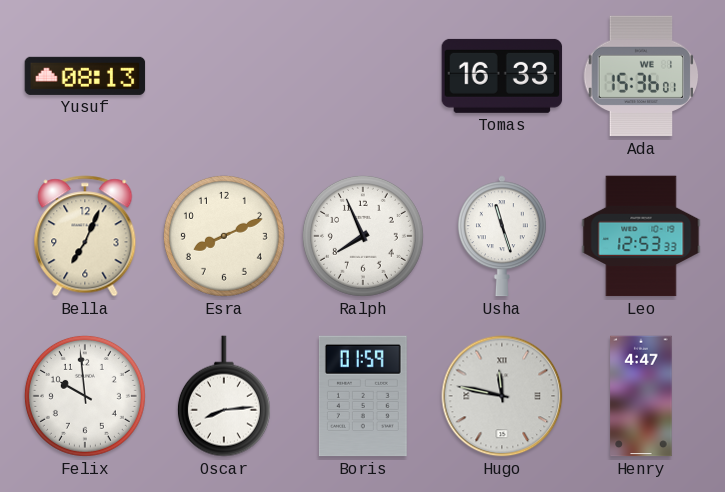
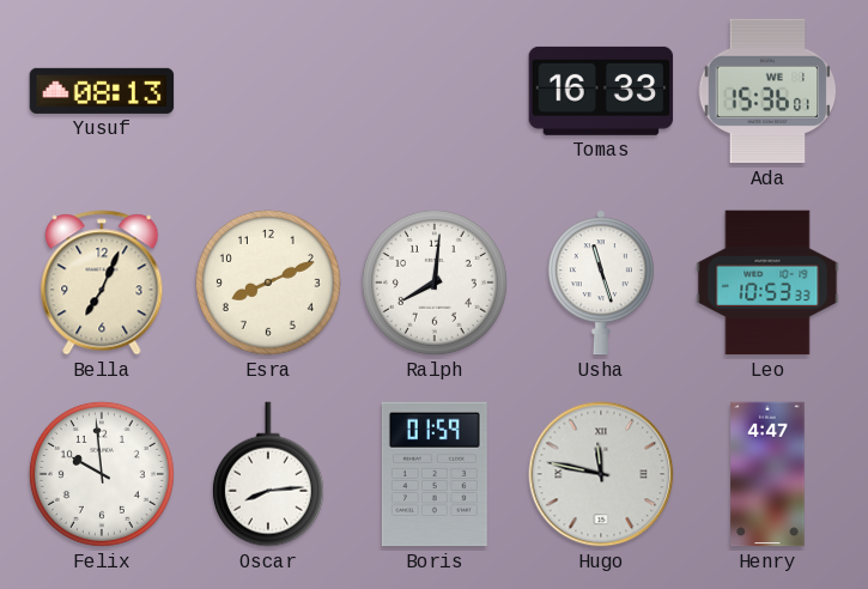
Ralph: 7:56 -> 8:01 (435, 283)
Leo: 12:53 -> 10:53 (767, 283)
